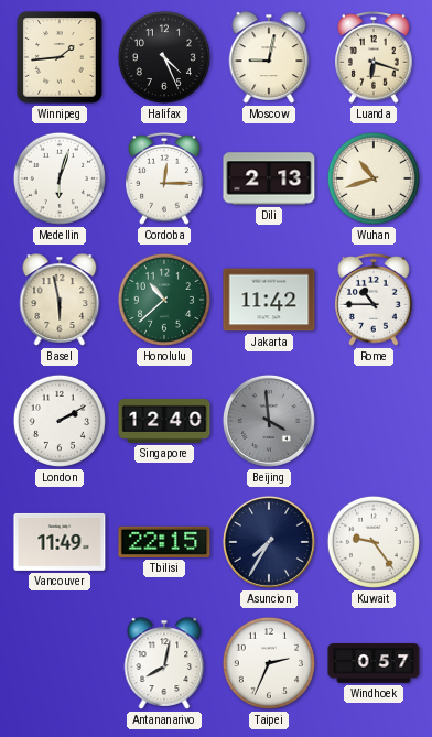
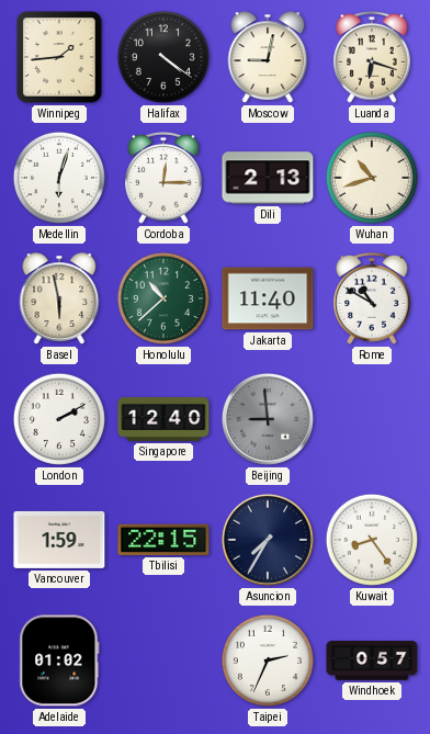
Halifax: 4:26 -> 4:21 (163, 57)
Jakarta: 11:42 -> 11:40 (268, 298)
Rome: 10:45 -> 10:50 (372, 298)
Beijing: 3:59 -> 8:59 (268, 419)
Vancouver: 11:49 -> 1:59 (59, 540)
Kuwait: 9:24 -> 8:24 (372, 540)
Adelaide: none -> 01:02 (59, 660)
Antananarivo: 8:02 -> none (164, 663)
